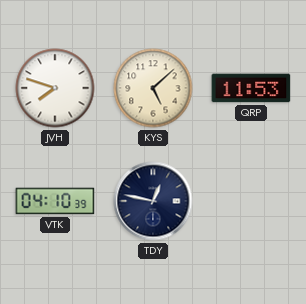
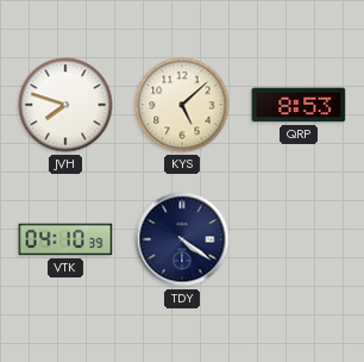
QRP: 11:53 -> 8:53 (299, 105)
TDY: 12:47 -> 4:21 (182, 239)
